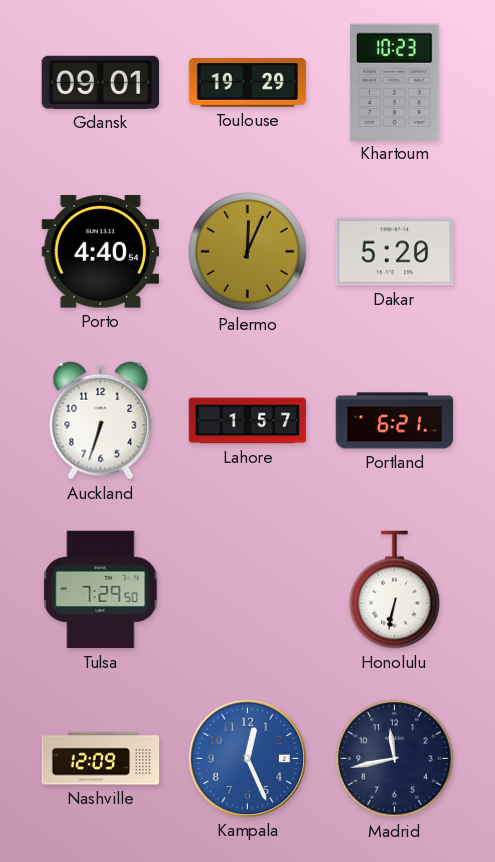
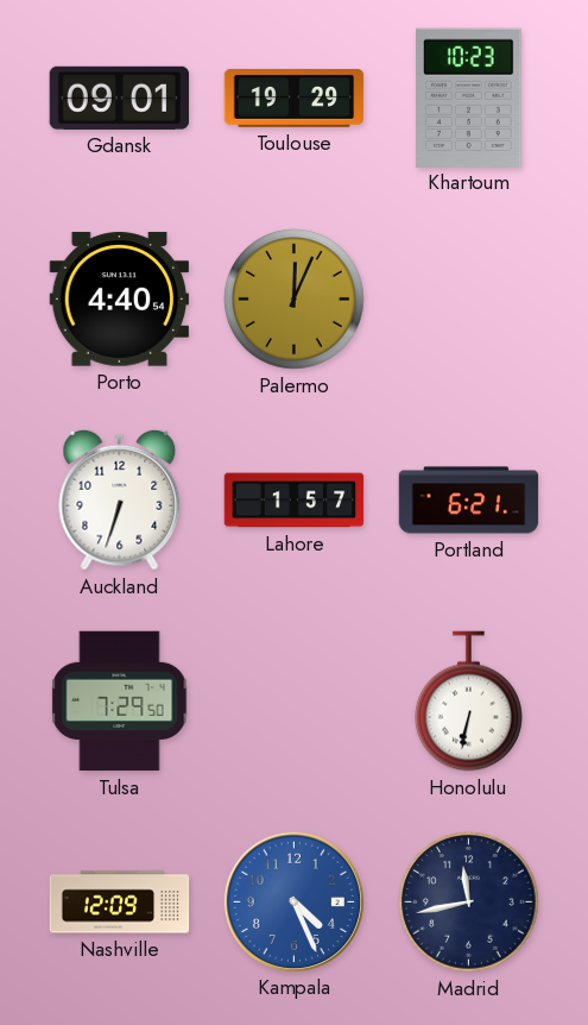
Dakar: 5:20 -> none (395, 252)
Kampala: 12:26 -> 4:26 (293, 901)
